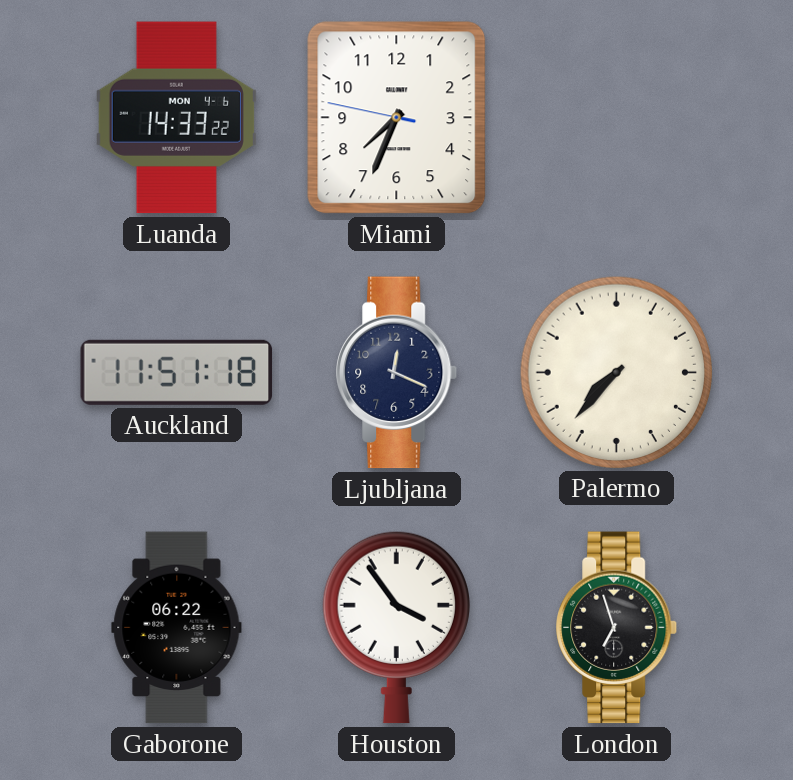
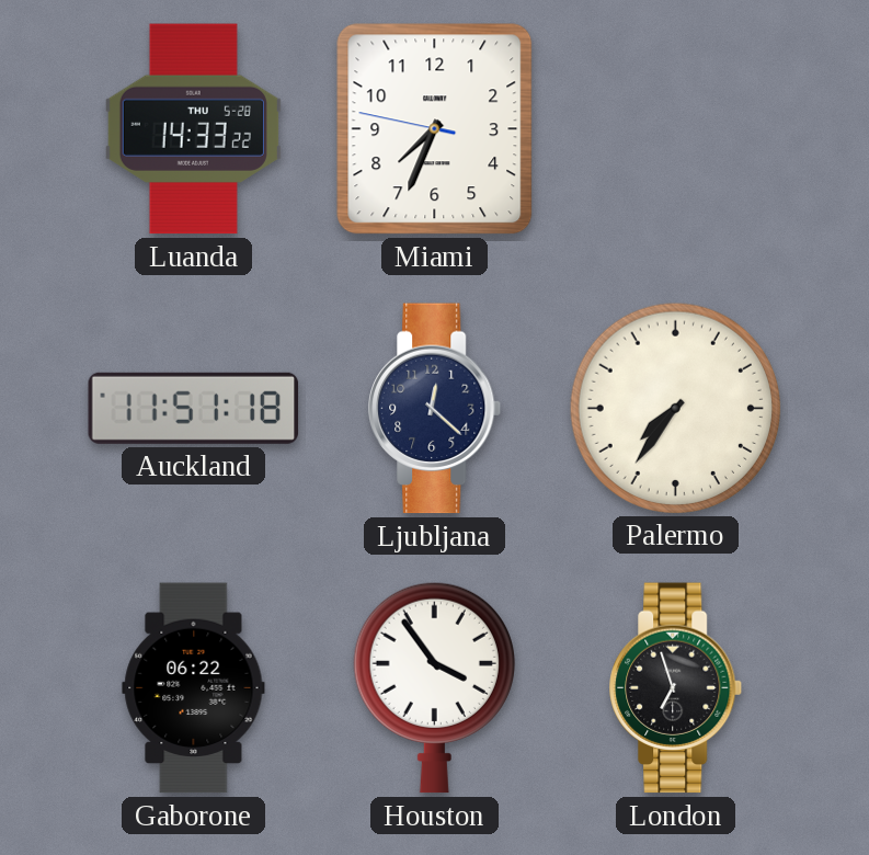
Luanda date: MON 4-6 -> THU 5-28 (193, 129)
Ljubljana: 12:19 -> 12:22 (435, 409)
Palermo: 7:37 -> 7:36 (675, 408)
